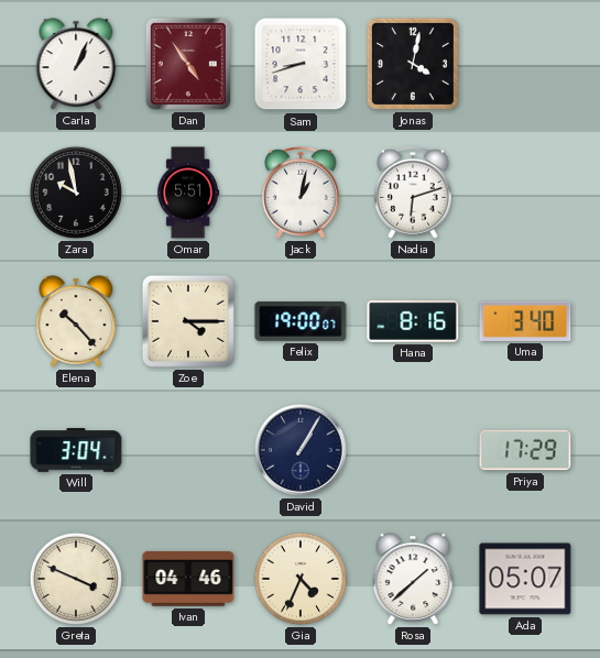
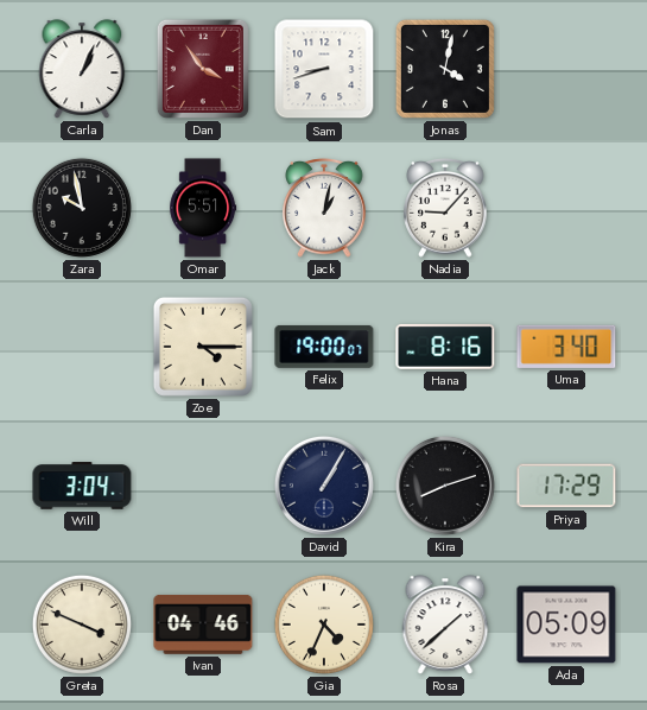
Dan: 4:54 -> 3:54 (203, 69)
Nadia: 6:12 -> 9:07 (445, 209)
Elena: 10:23 -> none (76, 321)
Kira: none -> 8:12 (445, 486)
Ada: 05:07 -> 05:09 (566, 625)
